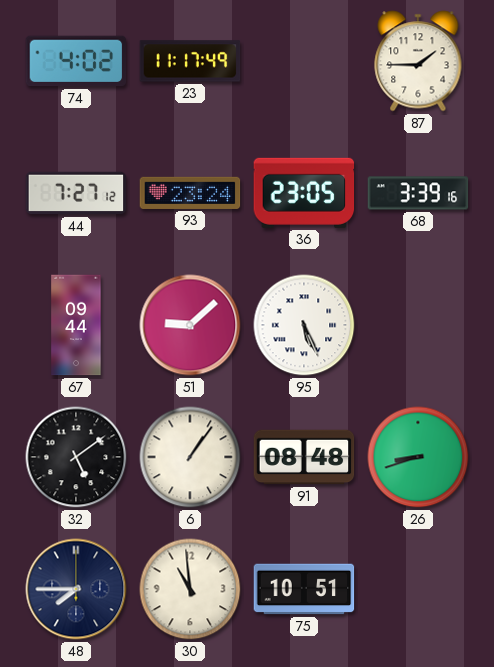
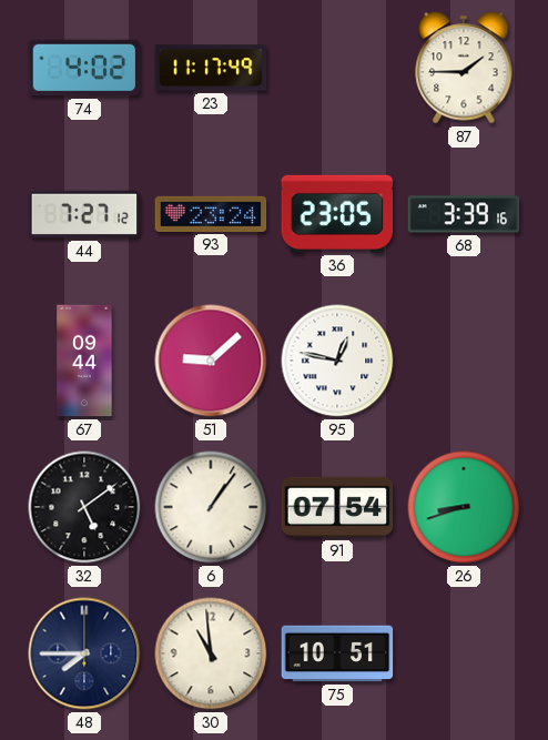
95: 5:26 -> 12:47 (337, 361)
91: 08:48 -> 07:54 (337, 507)
